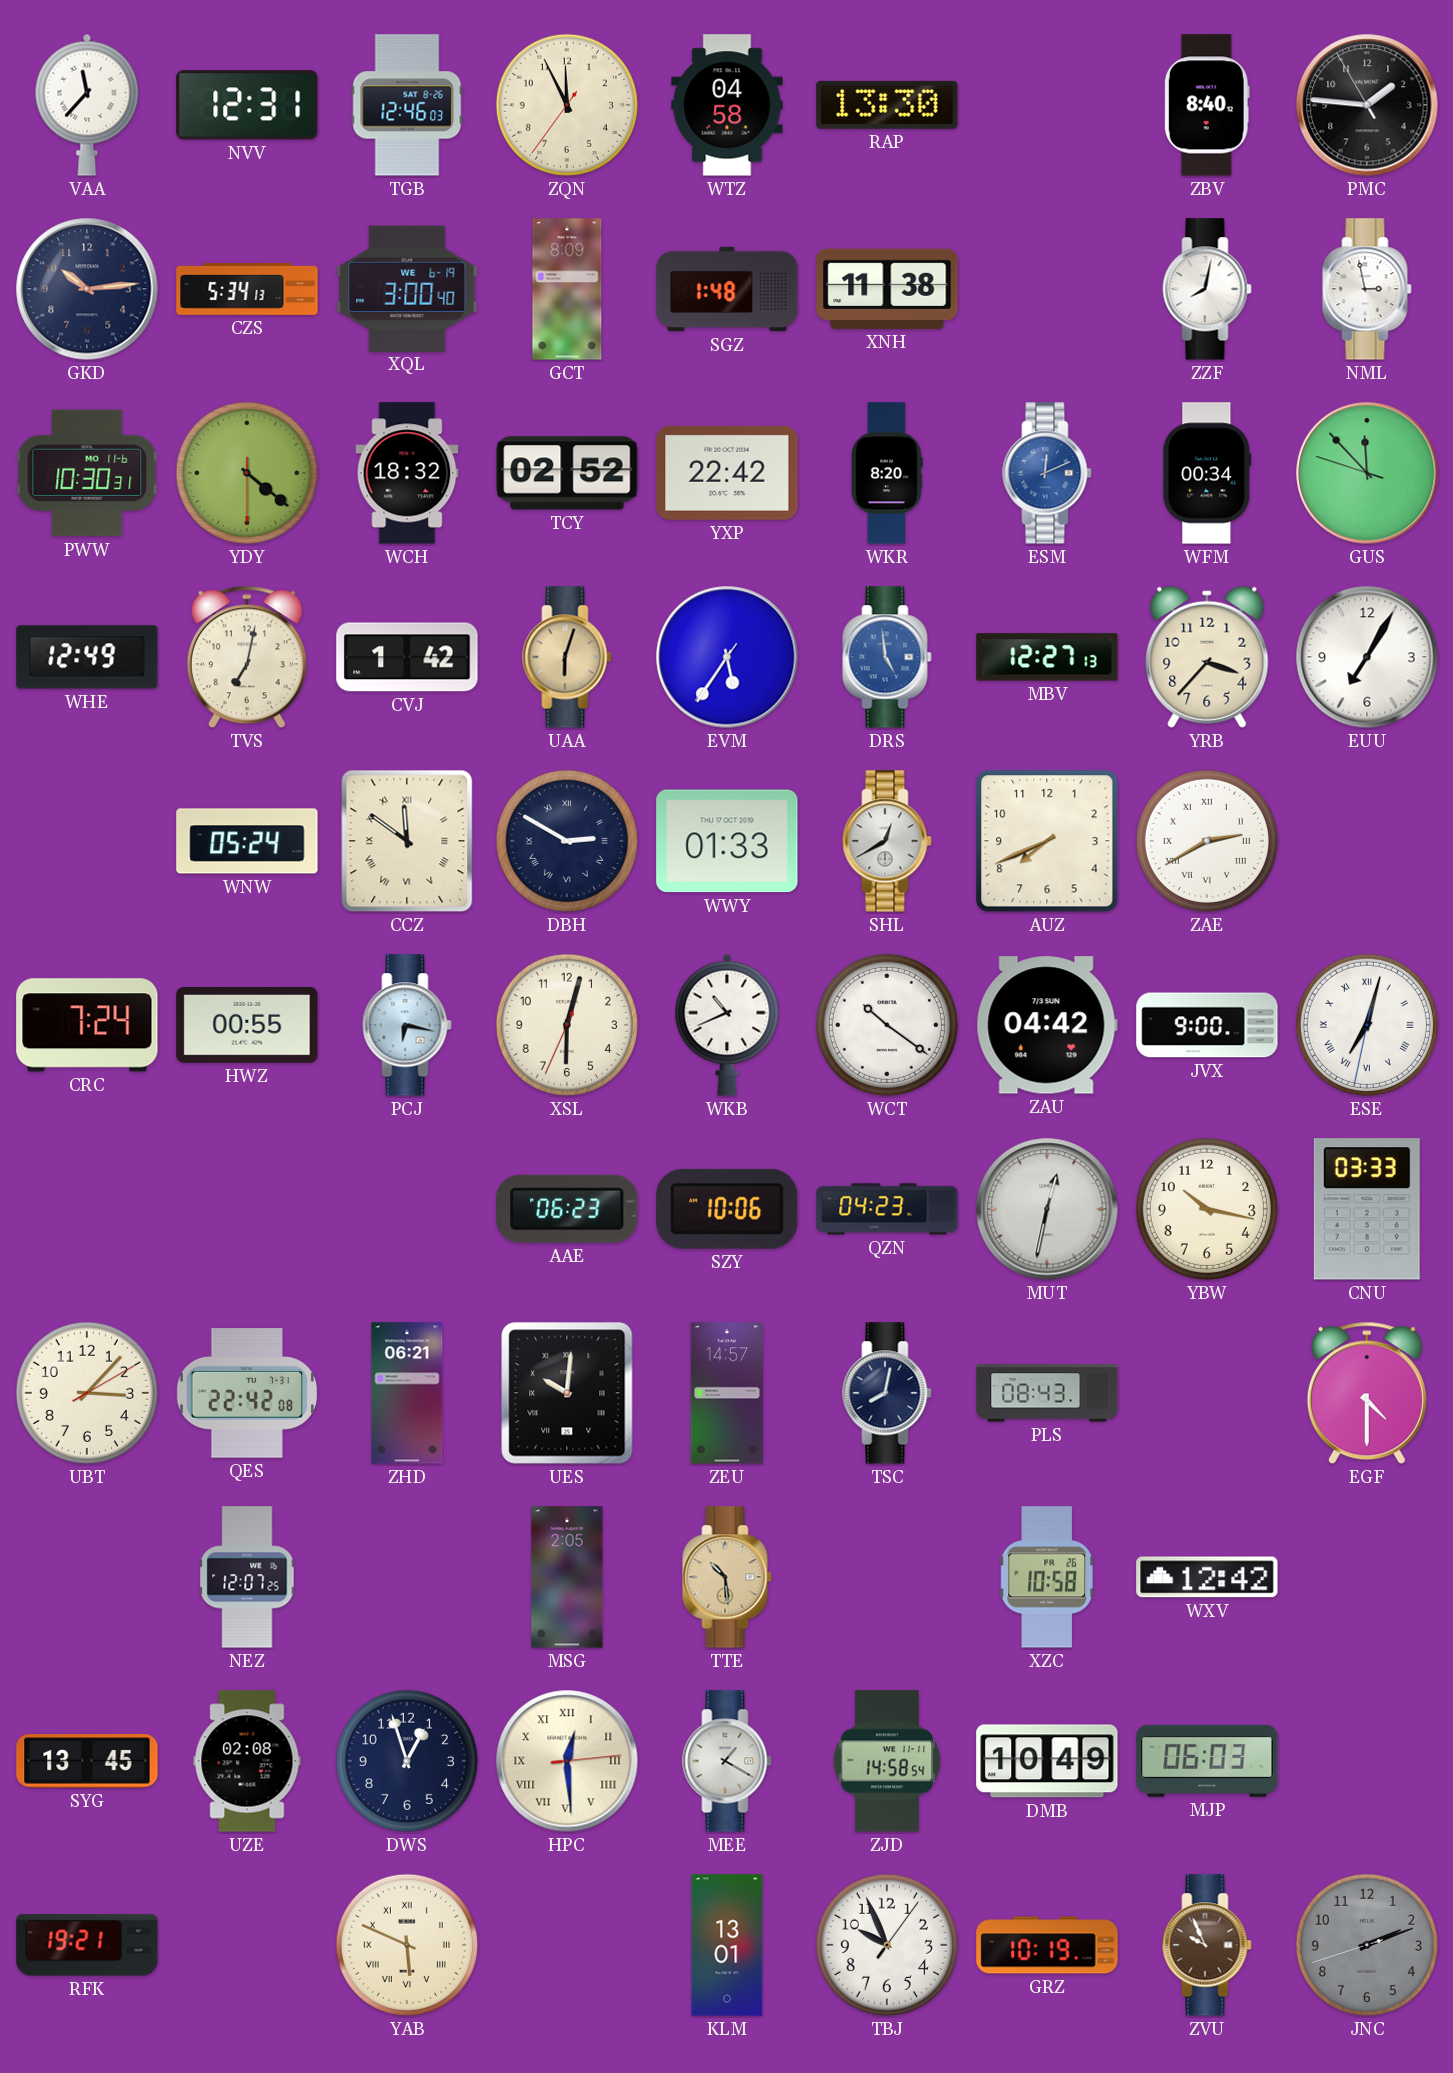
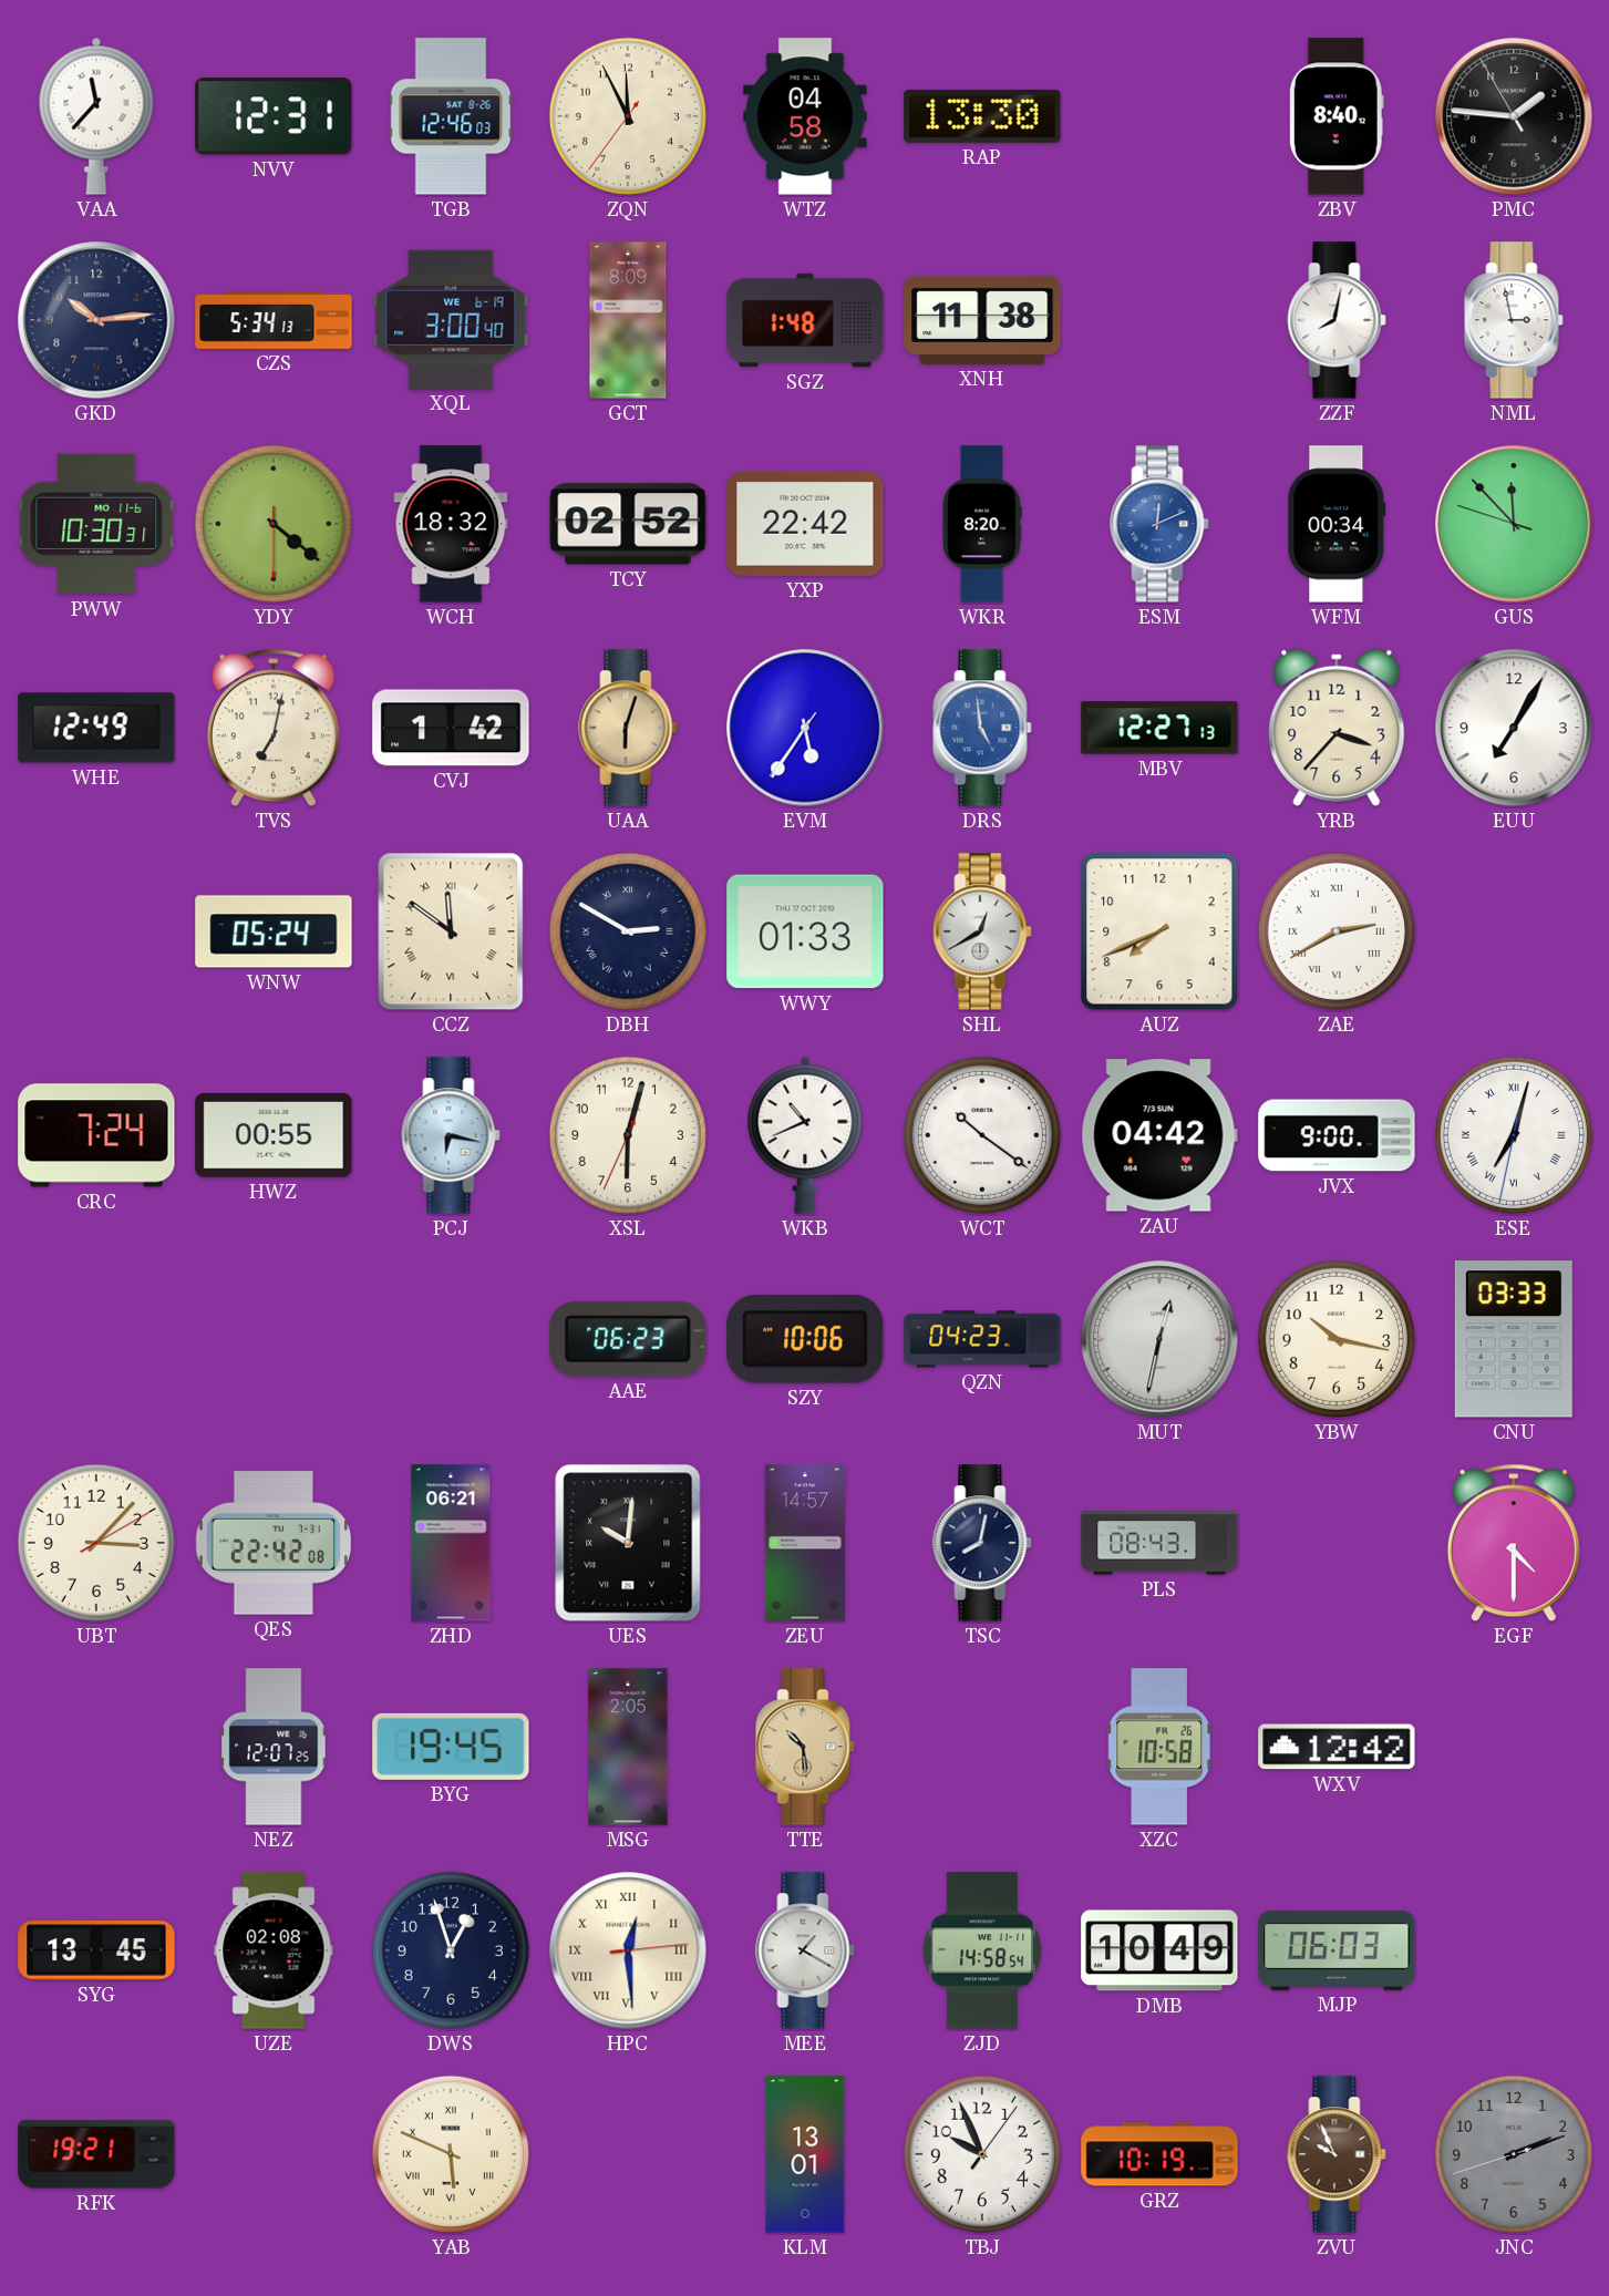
BYG: none -> 19:45 (451, 1747)
